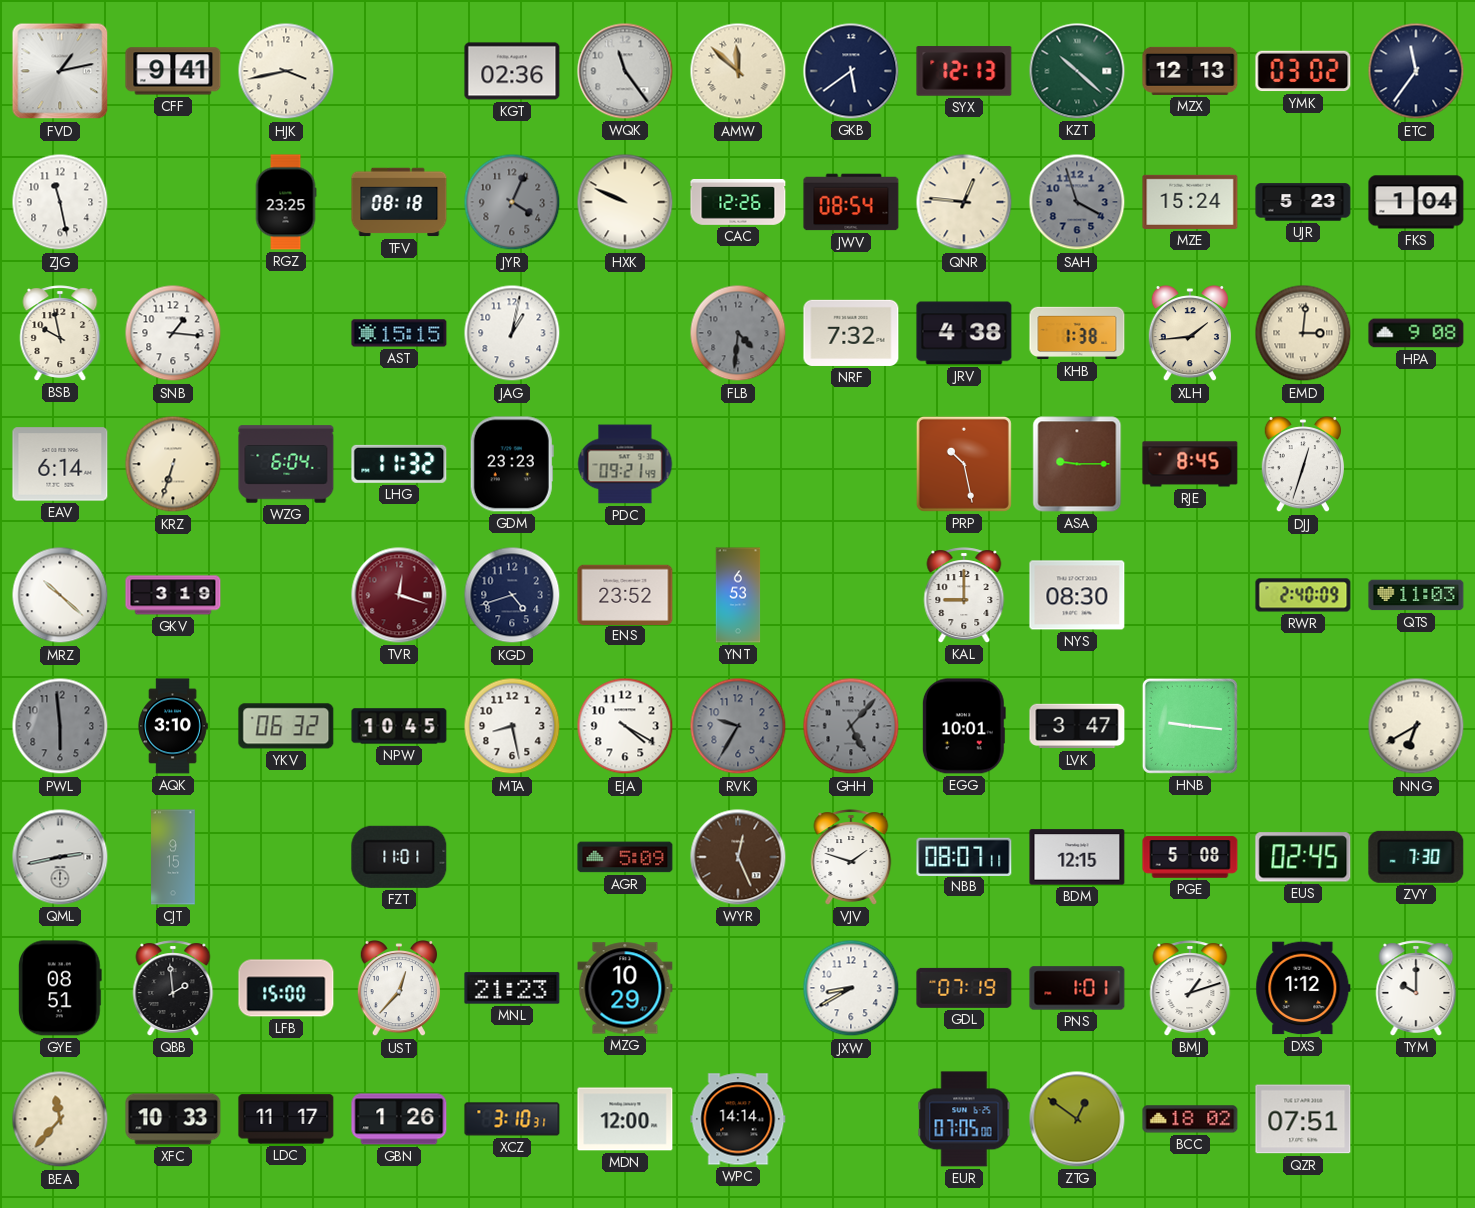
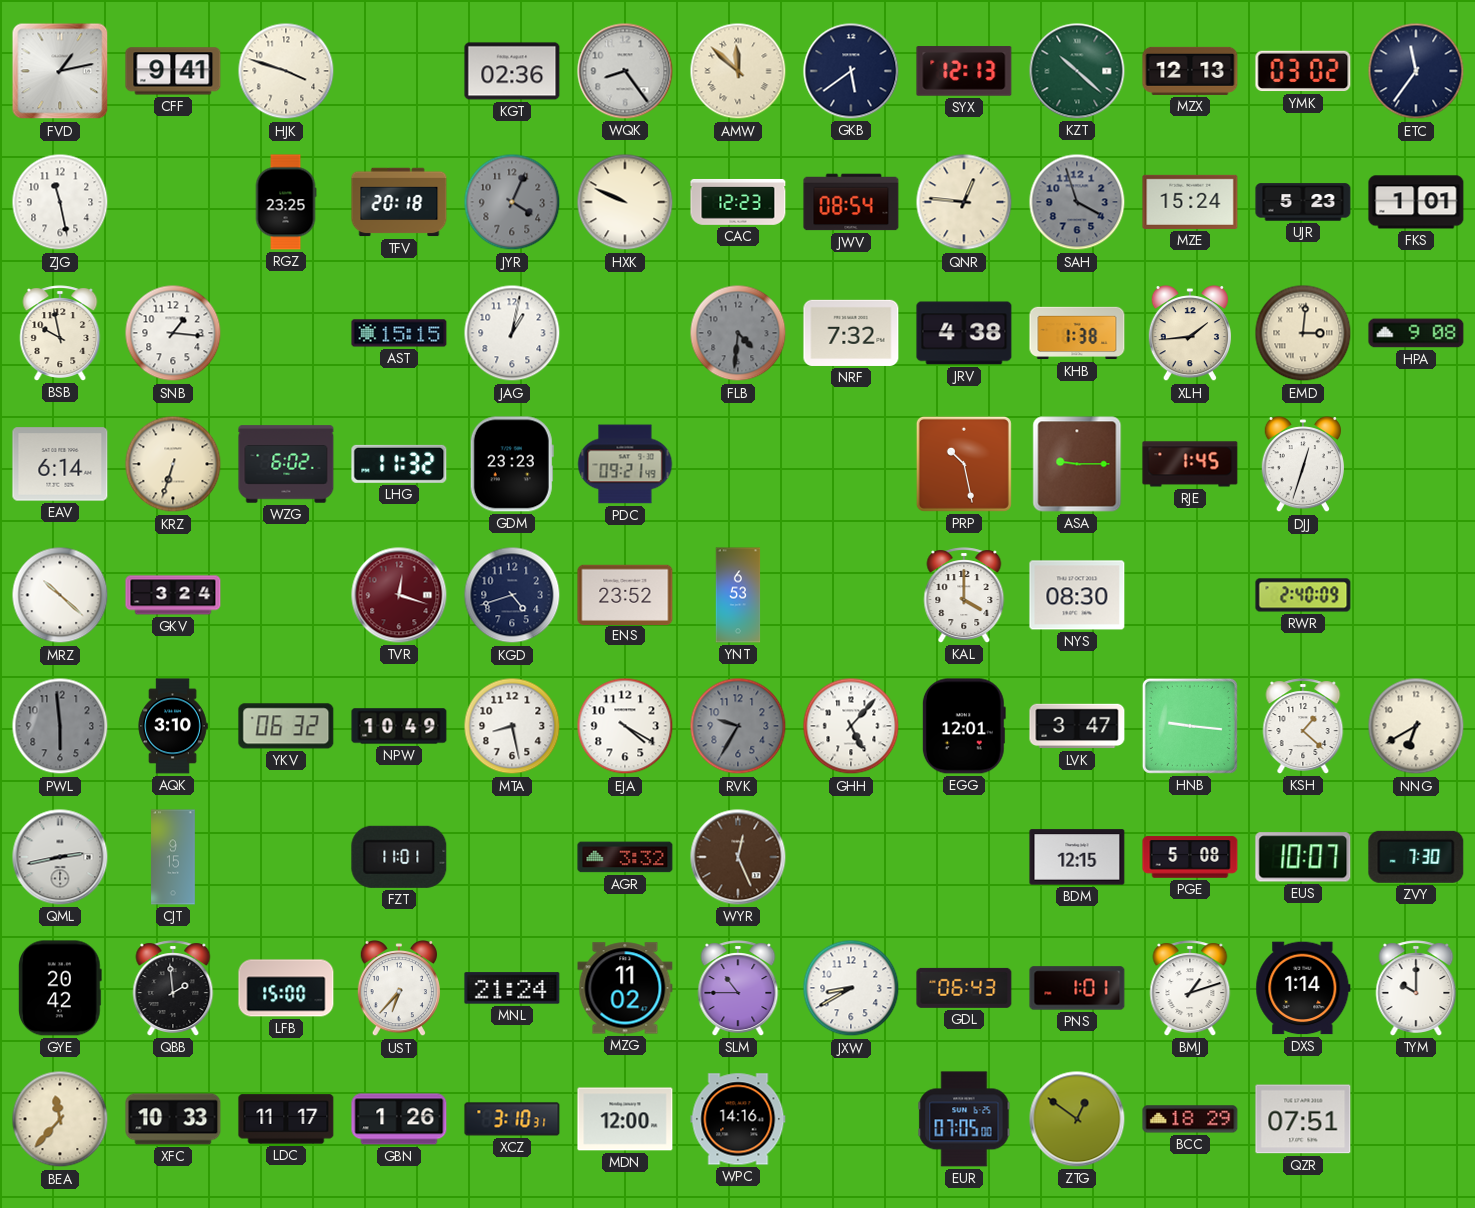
HJK: 3:43 -> 3:48 (286, 71)
WQK: 11:24 -> 8:24 (625, 71)
TFV: 08:18 -> 20:18 (399, 202)
CAC: 12:26 -> 12:23 (738, 202)
FKS: 1:04 -> 1:01 (1416, 202)
WZG: 6:04 -> 6:02 (286, 464)
RJE: 8:45 -> 1:45 (1190, 464)
GKV: 3:19 -> 3:24 (173, 595)
KAL: 9:00 -> 4:00 (964, 595)
QTS: 11:03 -> none (1416, 595)
NPW: 10:45 -> 10:49 (399, 726)
GHH dial: grey -> white (851, 726)
EGG: 10:01 -> 12:01 (964, 726)
KSH: none -> 1:22 (1303, 726)
AGR: 5:09 -> 3:32 (625, 857)
VJV: 1:48 -> none (851, 857)
NBB: 08:07 -> none (964, 856)
EUS: 02:45 -> 10:07 (1303, 857)
GYE: 08:51 -> 20:42 (60, 988)
UST: 12:37 -> 6:37 (399, 989)
MNL: 21:23 -> 21:24 (512, 988)
MZG: 10:29 -> 11:02 (625, 988)
SLM: none -> 10:45 (738, 988)
GDL: 07:19 -> 06:43 (964, 988)
DXS: 1:12 -> 1:14 (1303, 988)
WPC: 14:14 -> 14:16 (738, 1119)
BCC: 18:02 -> 18:29 (1190, 1119)
